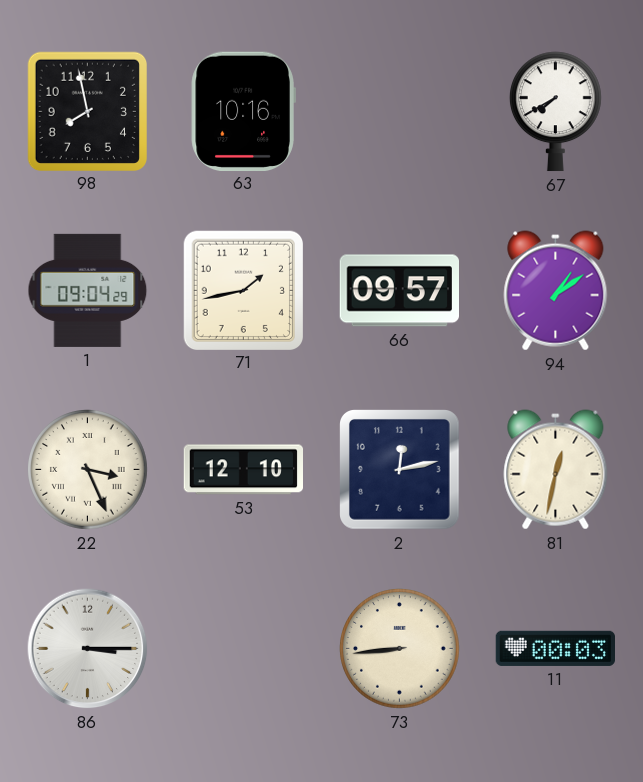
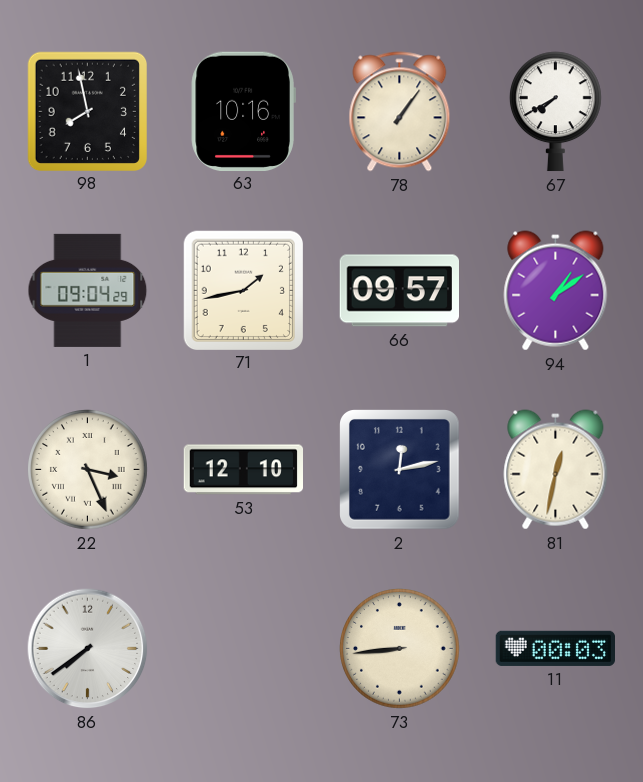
78: none -> 1:06 (400, 112)
86: 3:15 -> 7:39 (88, 649)
